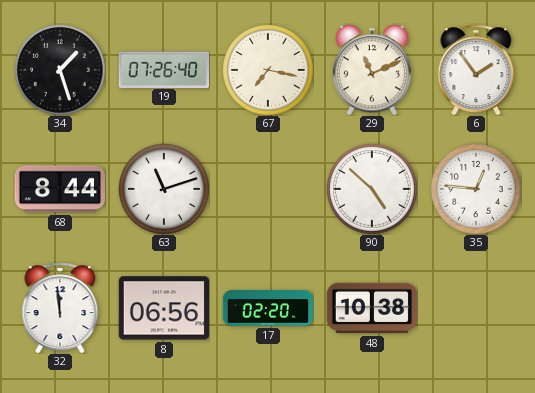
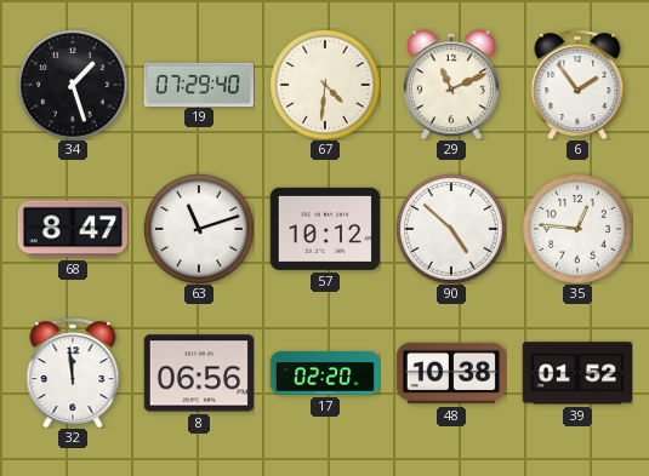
19: 07:26 -> 07:29 (198, 84)
67: 7:17 -> 4:31 (325, 85)
68: 8:44 -> 8:47 (73, 229)
57: none -> 10:12 (324, 229)
39: none -> 01:52 (577, 373)
